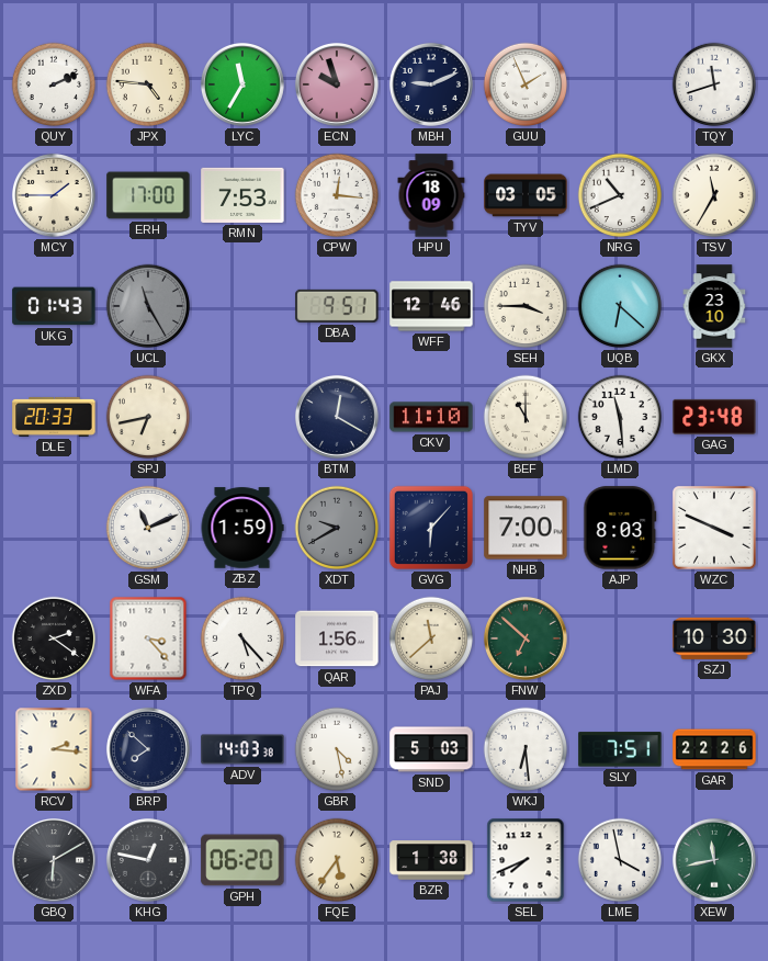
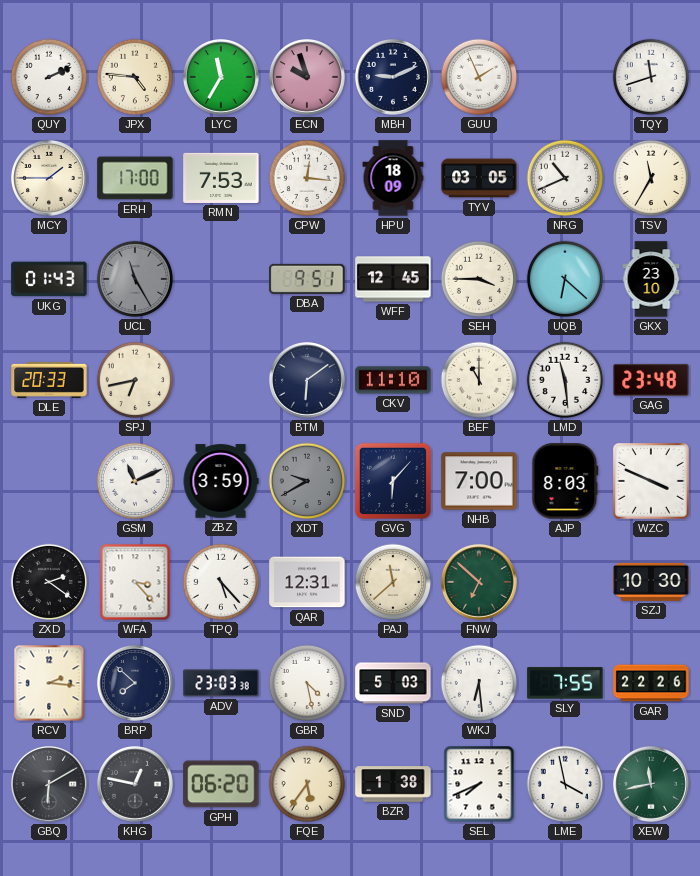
WFF: 12:46 -> 12:45 (393, 279)
BTM: 12:20 -> 6:09 (307, 380)
ZBZ: 1:59 -> 3:59 (221, 481)
QAR: 1:56 -> 12:31 (307, 582)
ADV: 14:03 -> 23:03 (221, 683)
SLY: 7:51 -> 7:55 (565, 683)
